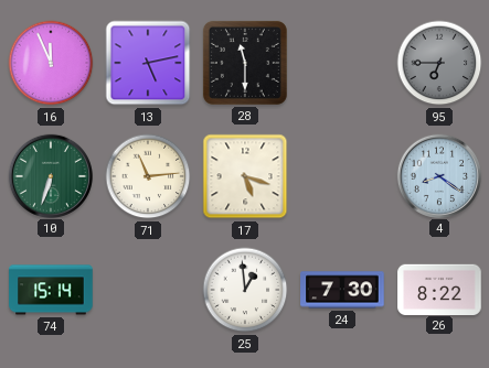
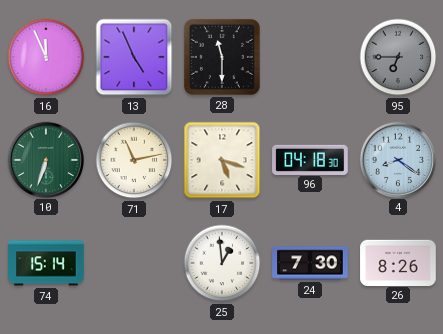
13: 5:13 -> 4:56 (134, 57)
71: 11:14 -> 11:13 (134, 160)
96: none -> 04:18 (310, 159)
26: 8:22 -> 8:26 (398, 262)
